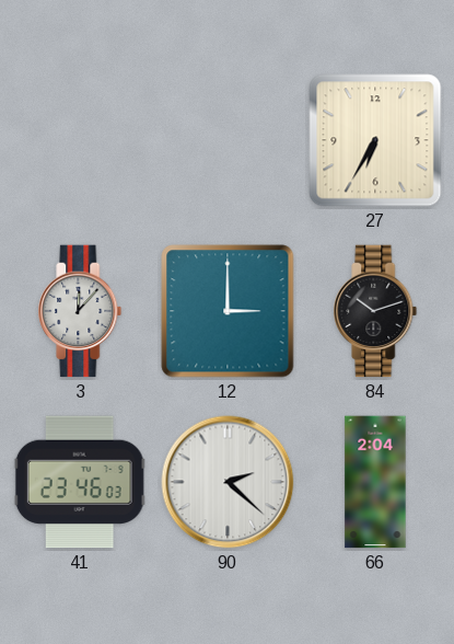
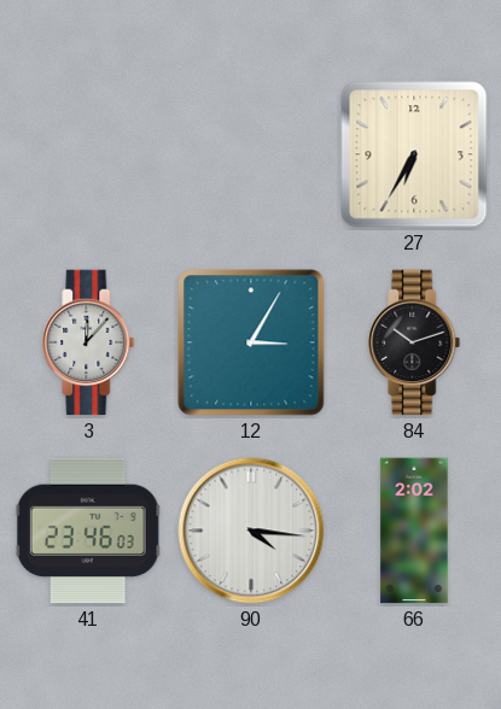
12: 3:00 -> 3:05 (251, 342)
90: 2:22 -> 4:16 (251, 531)
66: 2:04 -> 2:02 (414, 531)
